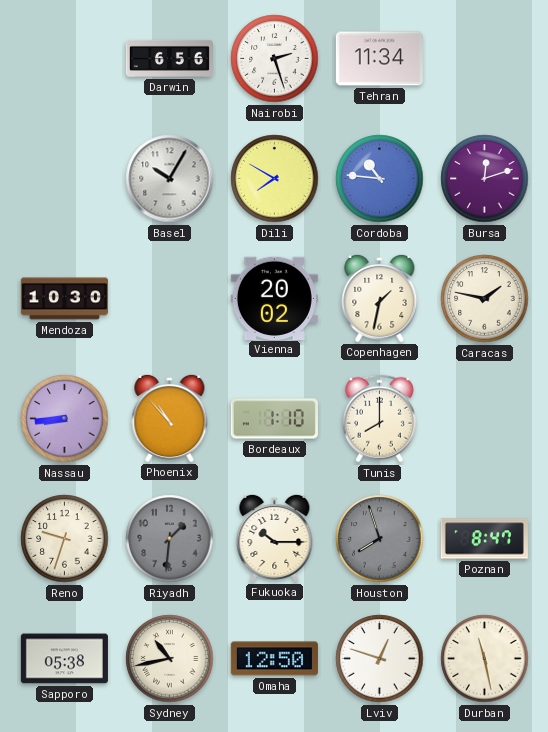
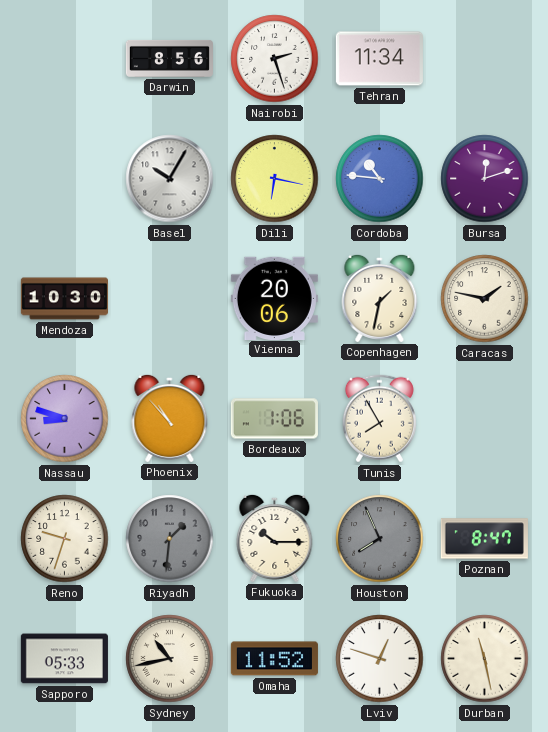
Darwin: 6:56 -> 8:56 (169, 58)
Dili: 7:50 -> 6:17 (275, 179)
Vienna: 20:02 -> 20:06 (274, 298)
Nassau: 8:44 -> 8:48 (65, 419)
Bordeaux: 1:10 -> 1:06 (274, 419)
Tunis: 8:00 -> 7:55 (379, 419)
Houston: 7:57 -> 7:56 (380, 539)
Sapporo: 05:38 -> 05:33 (64, 659)
Omaha: 12:50 -> 11:52 (274, 659)
